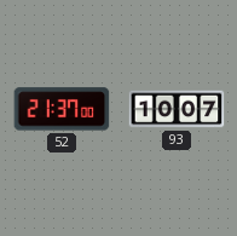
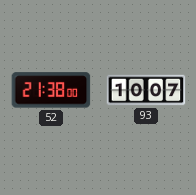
52: 21:37 -> 21:38 (51, 90)
